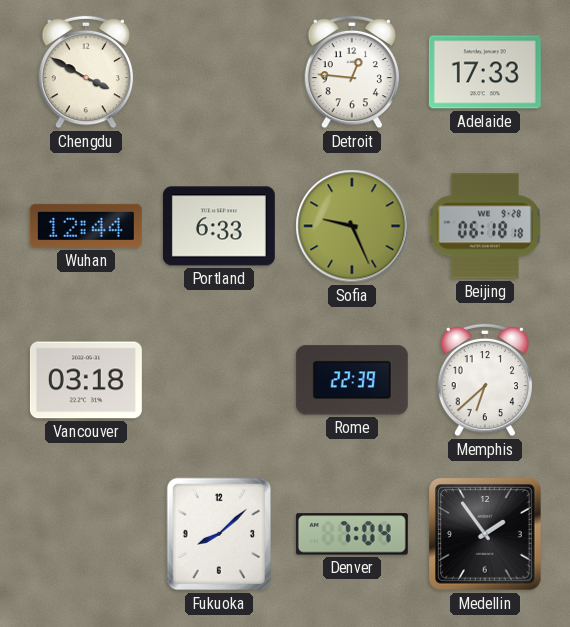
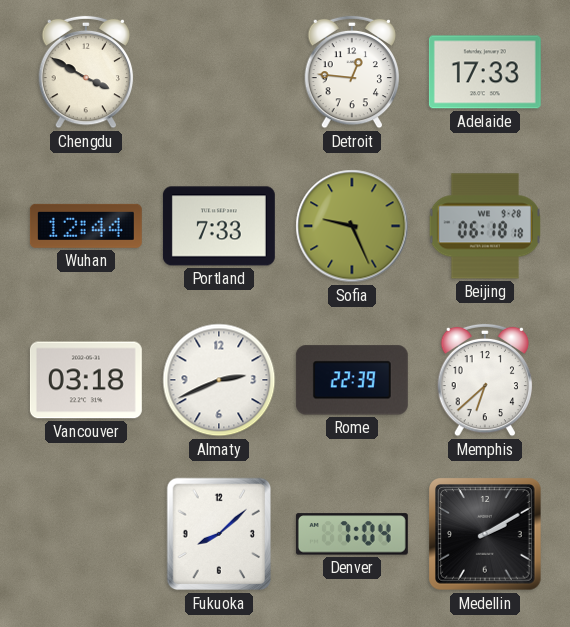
Portland: 6:33 -> 7:33 (219, 226)
Almaty: none -> 2:41 (219, 380)
Medellin: 1:54 -> 2:10 (485, 534)
